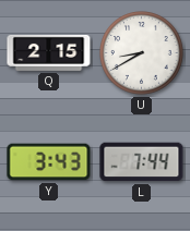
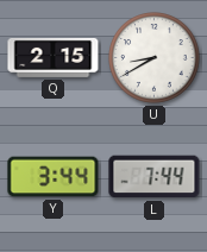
Y: 3:43 -> 3:44 (54, 177)
